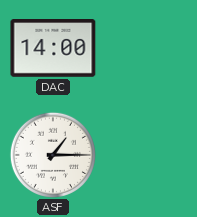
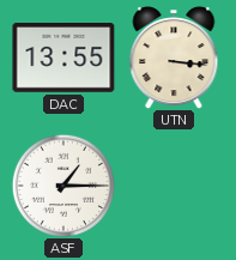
DAC: 14:00 -> 13:55 (63, 59)
UTN: none -> 3:16 (174, 59)
